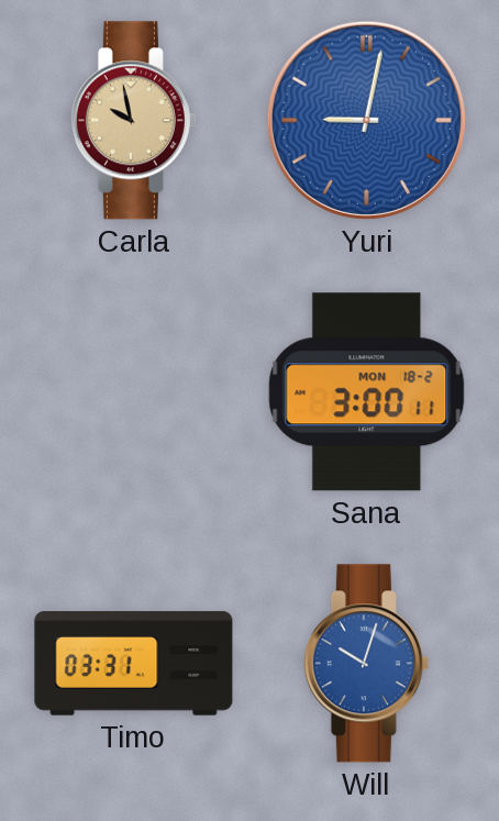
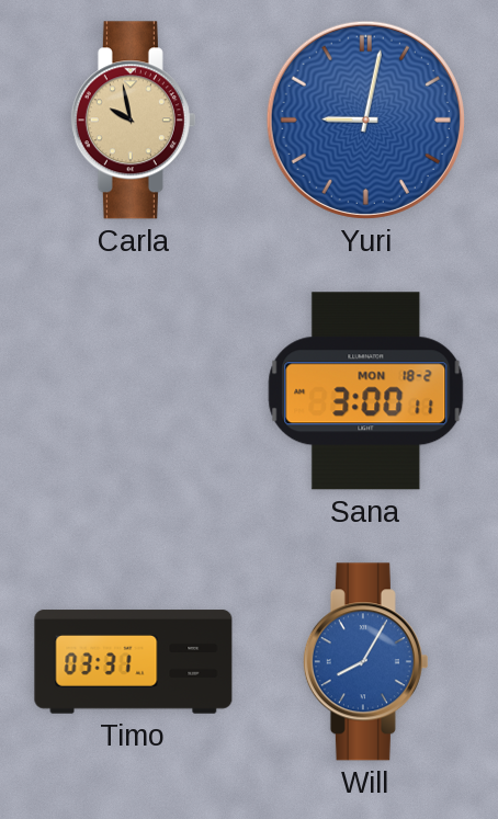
Will: 10:03 -> 8:05 (365, 662)
